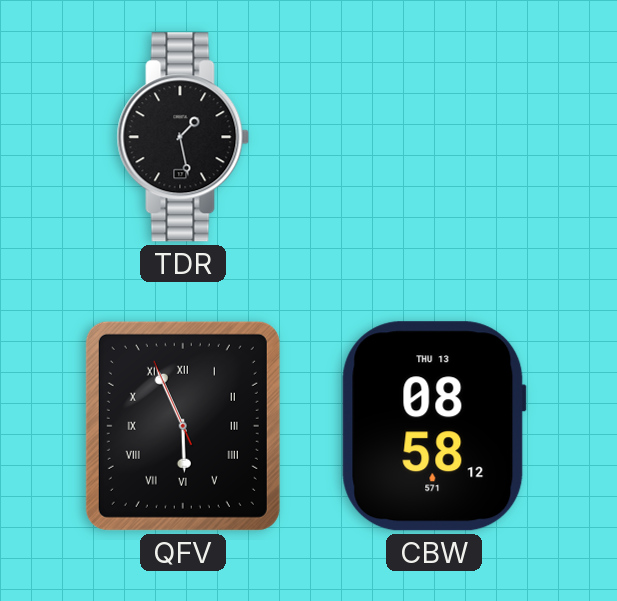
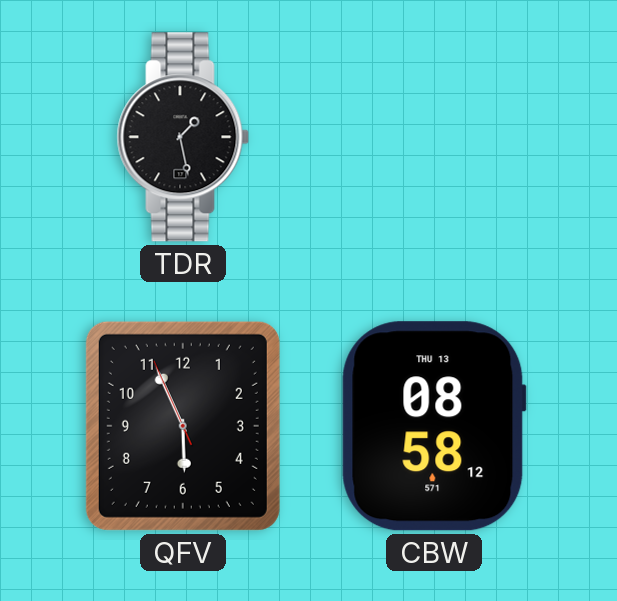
QFV numerals: Roman -> Arabic (183, 426)
